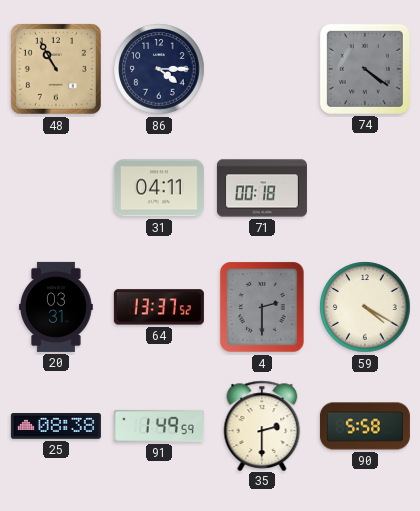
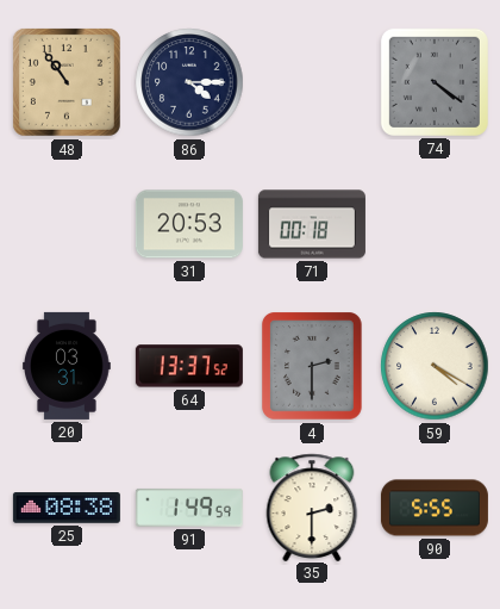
48: 10:55 -> 10:54 (67, 82)
31: 04:11 -> 20:53 (189, 224)
90: 5:58 -> 5:55 (435, 508)
